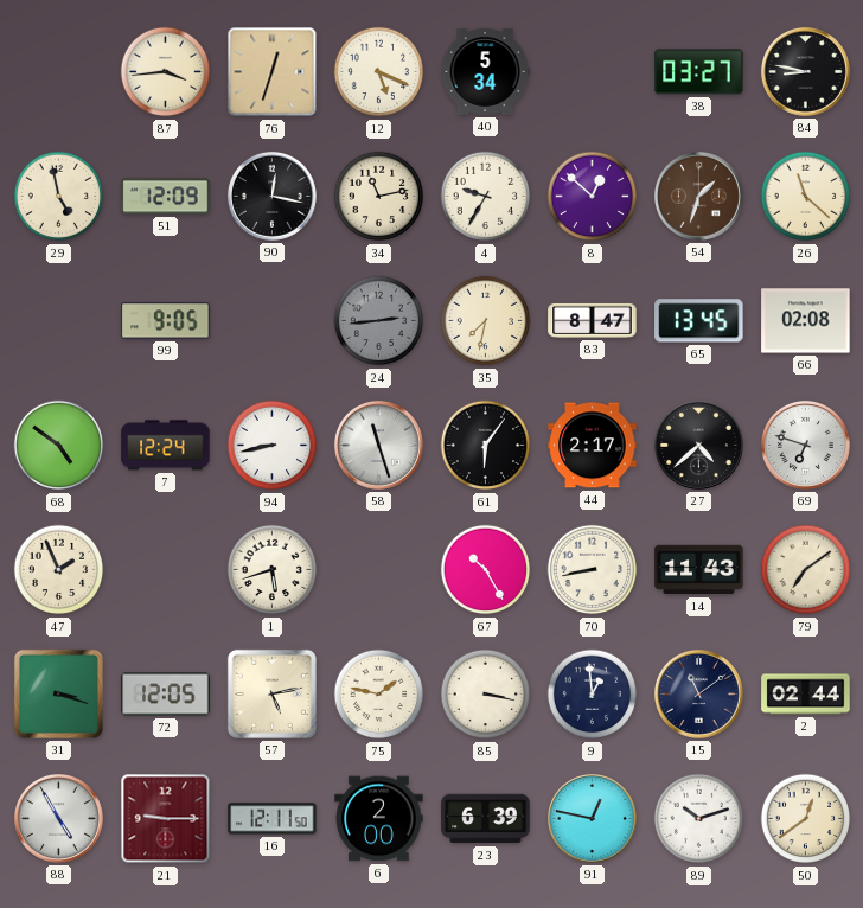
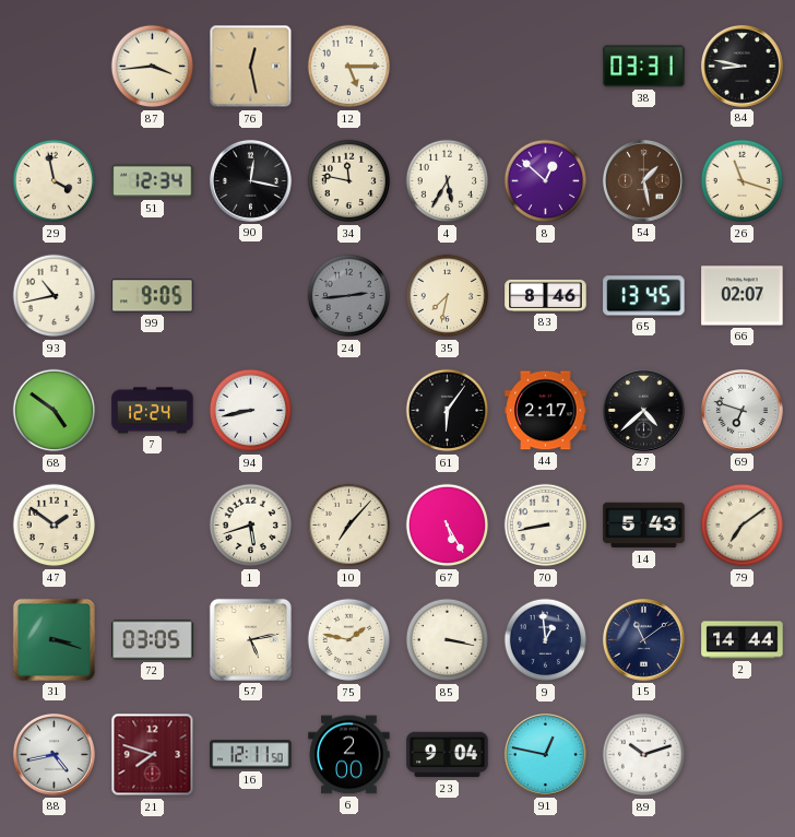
76: 12:33 -> 12:28 (251, 67)
12: 5:19 -> 5:15 (349, 67)
40: 5:34 -> none (485, 71)
38: 03:27 -> 03:31 (644, 67)
29: 4:58 -> 3:58 (55, 181)
51: 12:09 -> 12:34 (153, 181)
34: 11:13 -> 11:47 (349, 181)
4: 9:35 -> 5:35 (448, 181)
54: 1:33 -> 1:28 (643, 180)
26: 11:22 -> 11:18 (743, 181)
93: none -> 10:43 (55, 296)
83: 8:47 -> 8:46 (546, 295)
66: 02:08 -> 02:07 (743, 296)
58: 11:27 -> none (378, 445)
47: 1:56 -> 1:51 (55, 526)
10: none -> 7:07 (349, 526)
67: 10:25 -> 5:25 (448, 526)
14: 11:43 -> 5:43 (644, 526)
72: 12:05 -> 03:05 (153, 640)
2: 02:44 -> 14:44 (743, 640)
88: 4:55 -> 4:43 (54, 754)
21: 9:15 -> 7:48 (153, 755)
23: 6:39 -> 9:04 (448, 755)
50: 12:39 -> none (806, 819)
